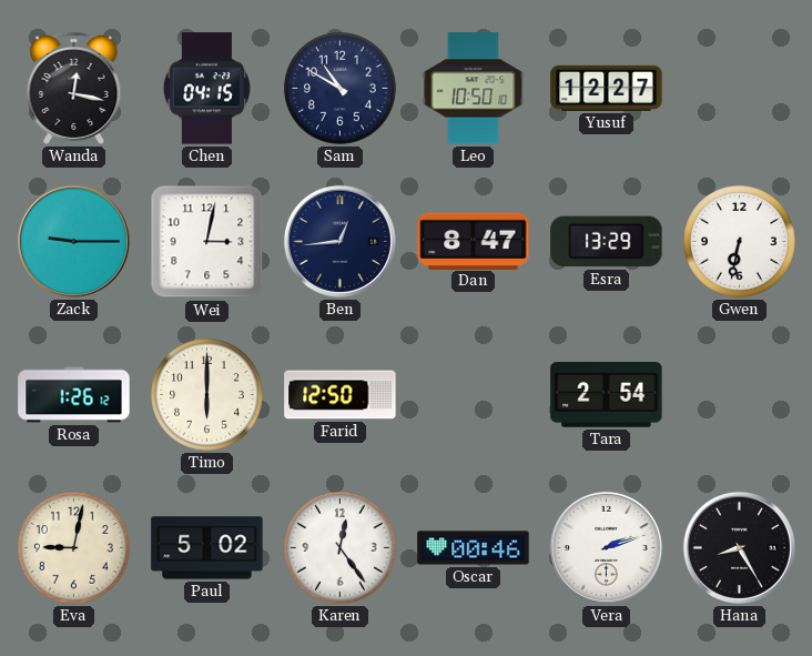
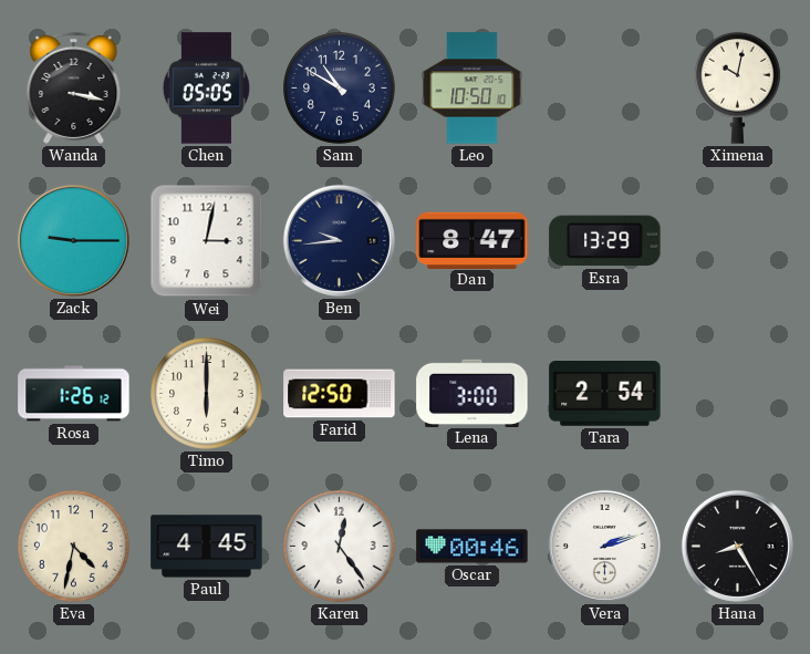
Wanda: 12:17 -> 3:17 (74, 87)
Chen: 04:15 -> 05:05 (206, 89)
Yusuf: 12:27 -> none (607, 88)
Ximena: none -> 10:02 (738, 87)
Ben: 12:44 -> 9:44 (339, 240)
Gwen: 6:32 -> none (740, 242)
Lena: none -> 3:00 (472, 393)
Eva: 9:02 -> 4:32 (74, 547)
Paul: 5:02 -> 4:45 (207, 547)
